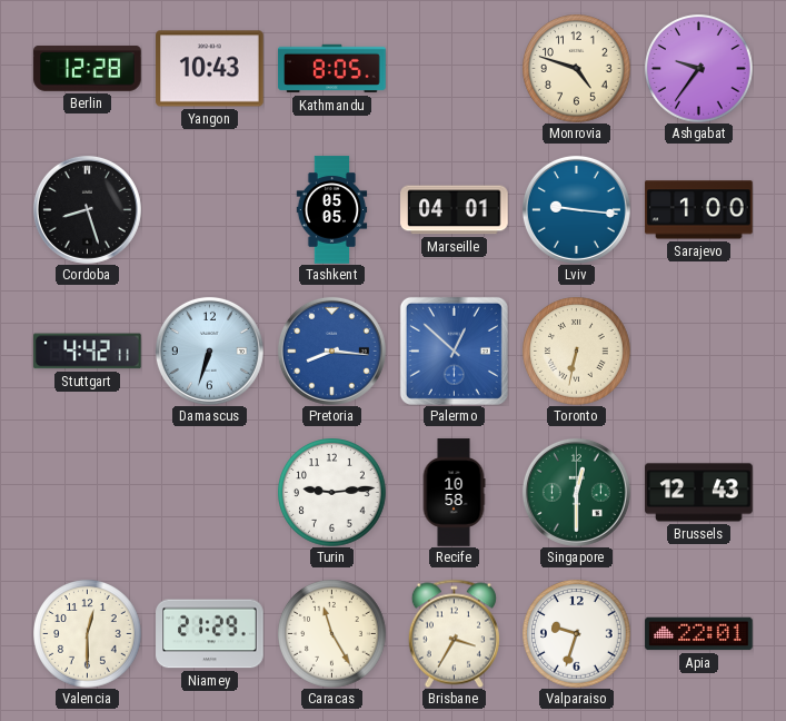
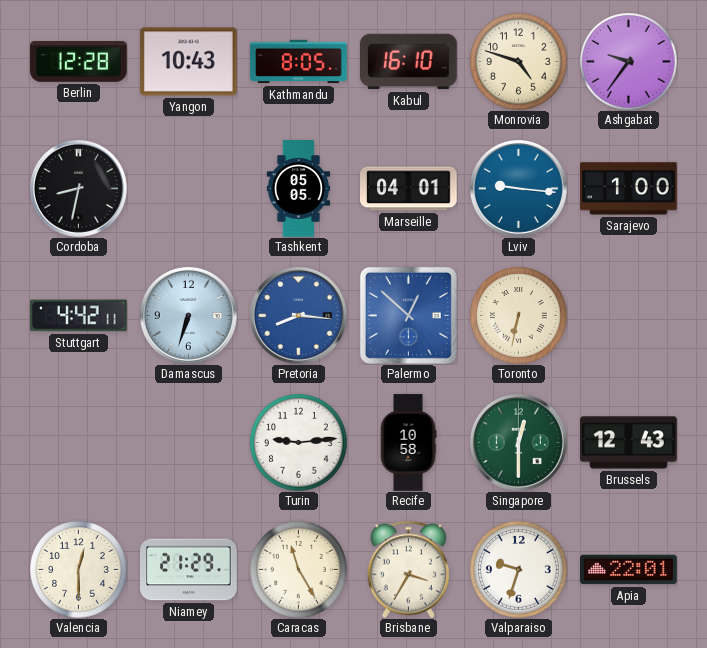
Kabul: none -> 16:10 (409, 62)
Cordoba: 8:27 -> 8:32 (78, 188)
